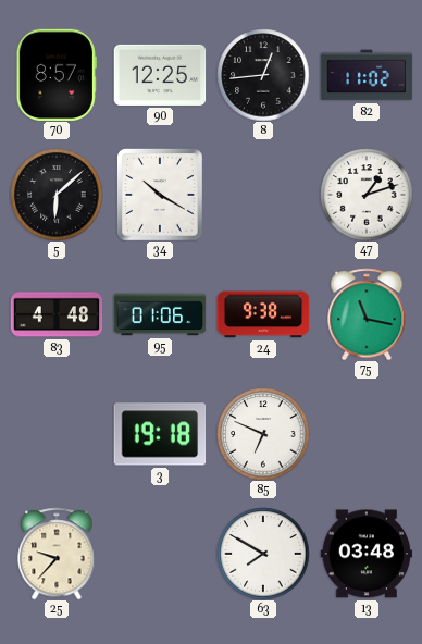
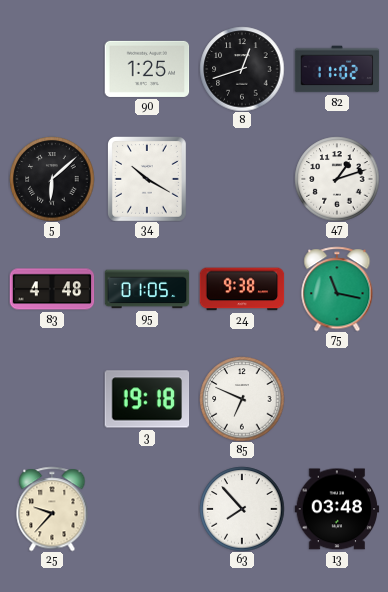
70: 8:57 -> none (57, 75)
90: 12:25 -> 1:25 (147, 69)
8: 12:44 -> 12:42 (242, 69)
95: 01:06 -> 01:05 (147, 289)
63: 7:50 -> 7:53 (242, 509)
